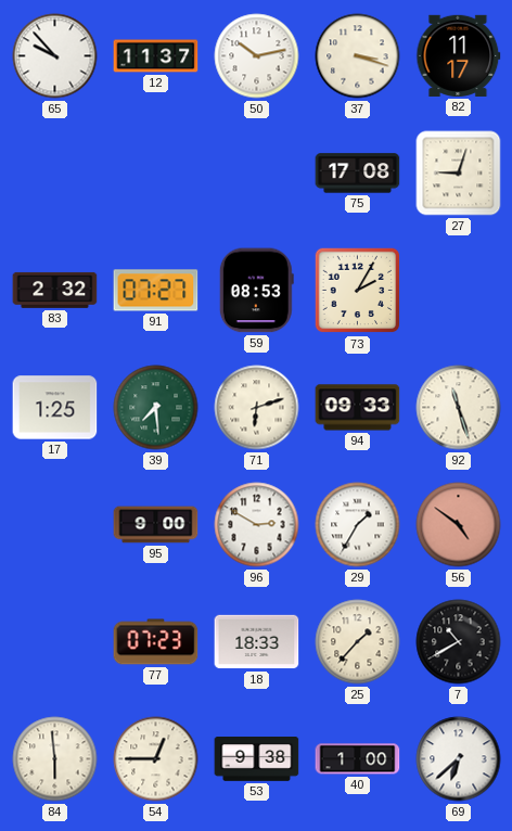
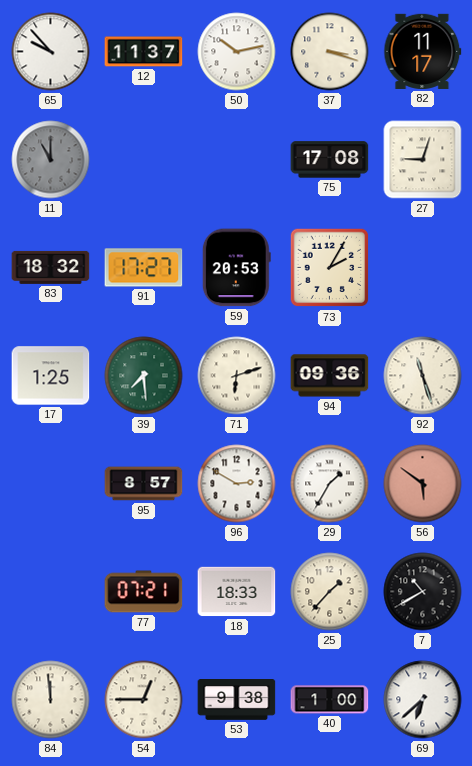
11: none -> 11:00 (51, 160)
83: 2:32 -> 18:32 (51, 267)
91: 07:27 -> 17:27 (144, 268)
59: 08:53 -> 20:53 (236, 268)
94: 09:33 -> 09:36 (330, 376)
95: 9:00 -> 8:57 (144, 484)
56: 4:51 -> 5:51 (423, 484)
77: 07:23 -> 07:21 (144, 592)
84: 5:59 -> 11:59 (51, 700)
